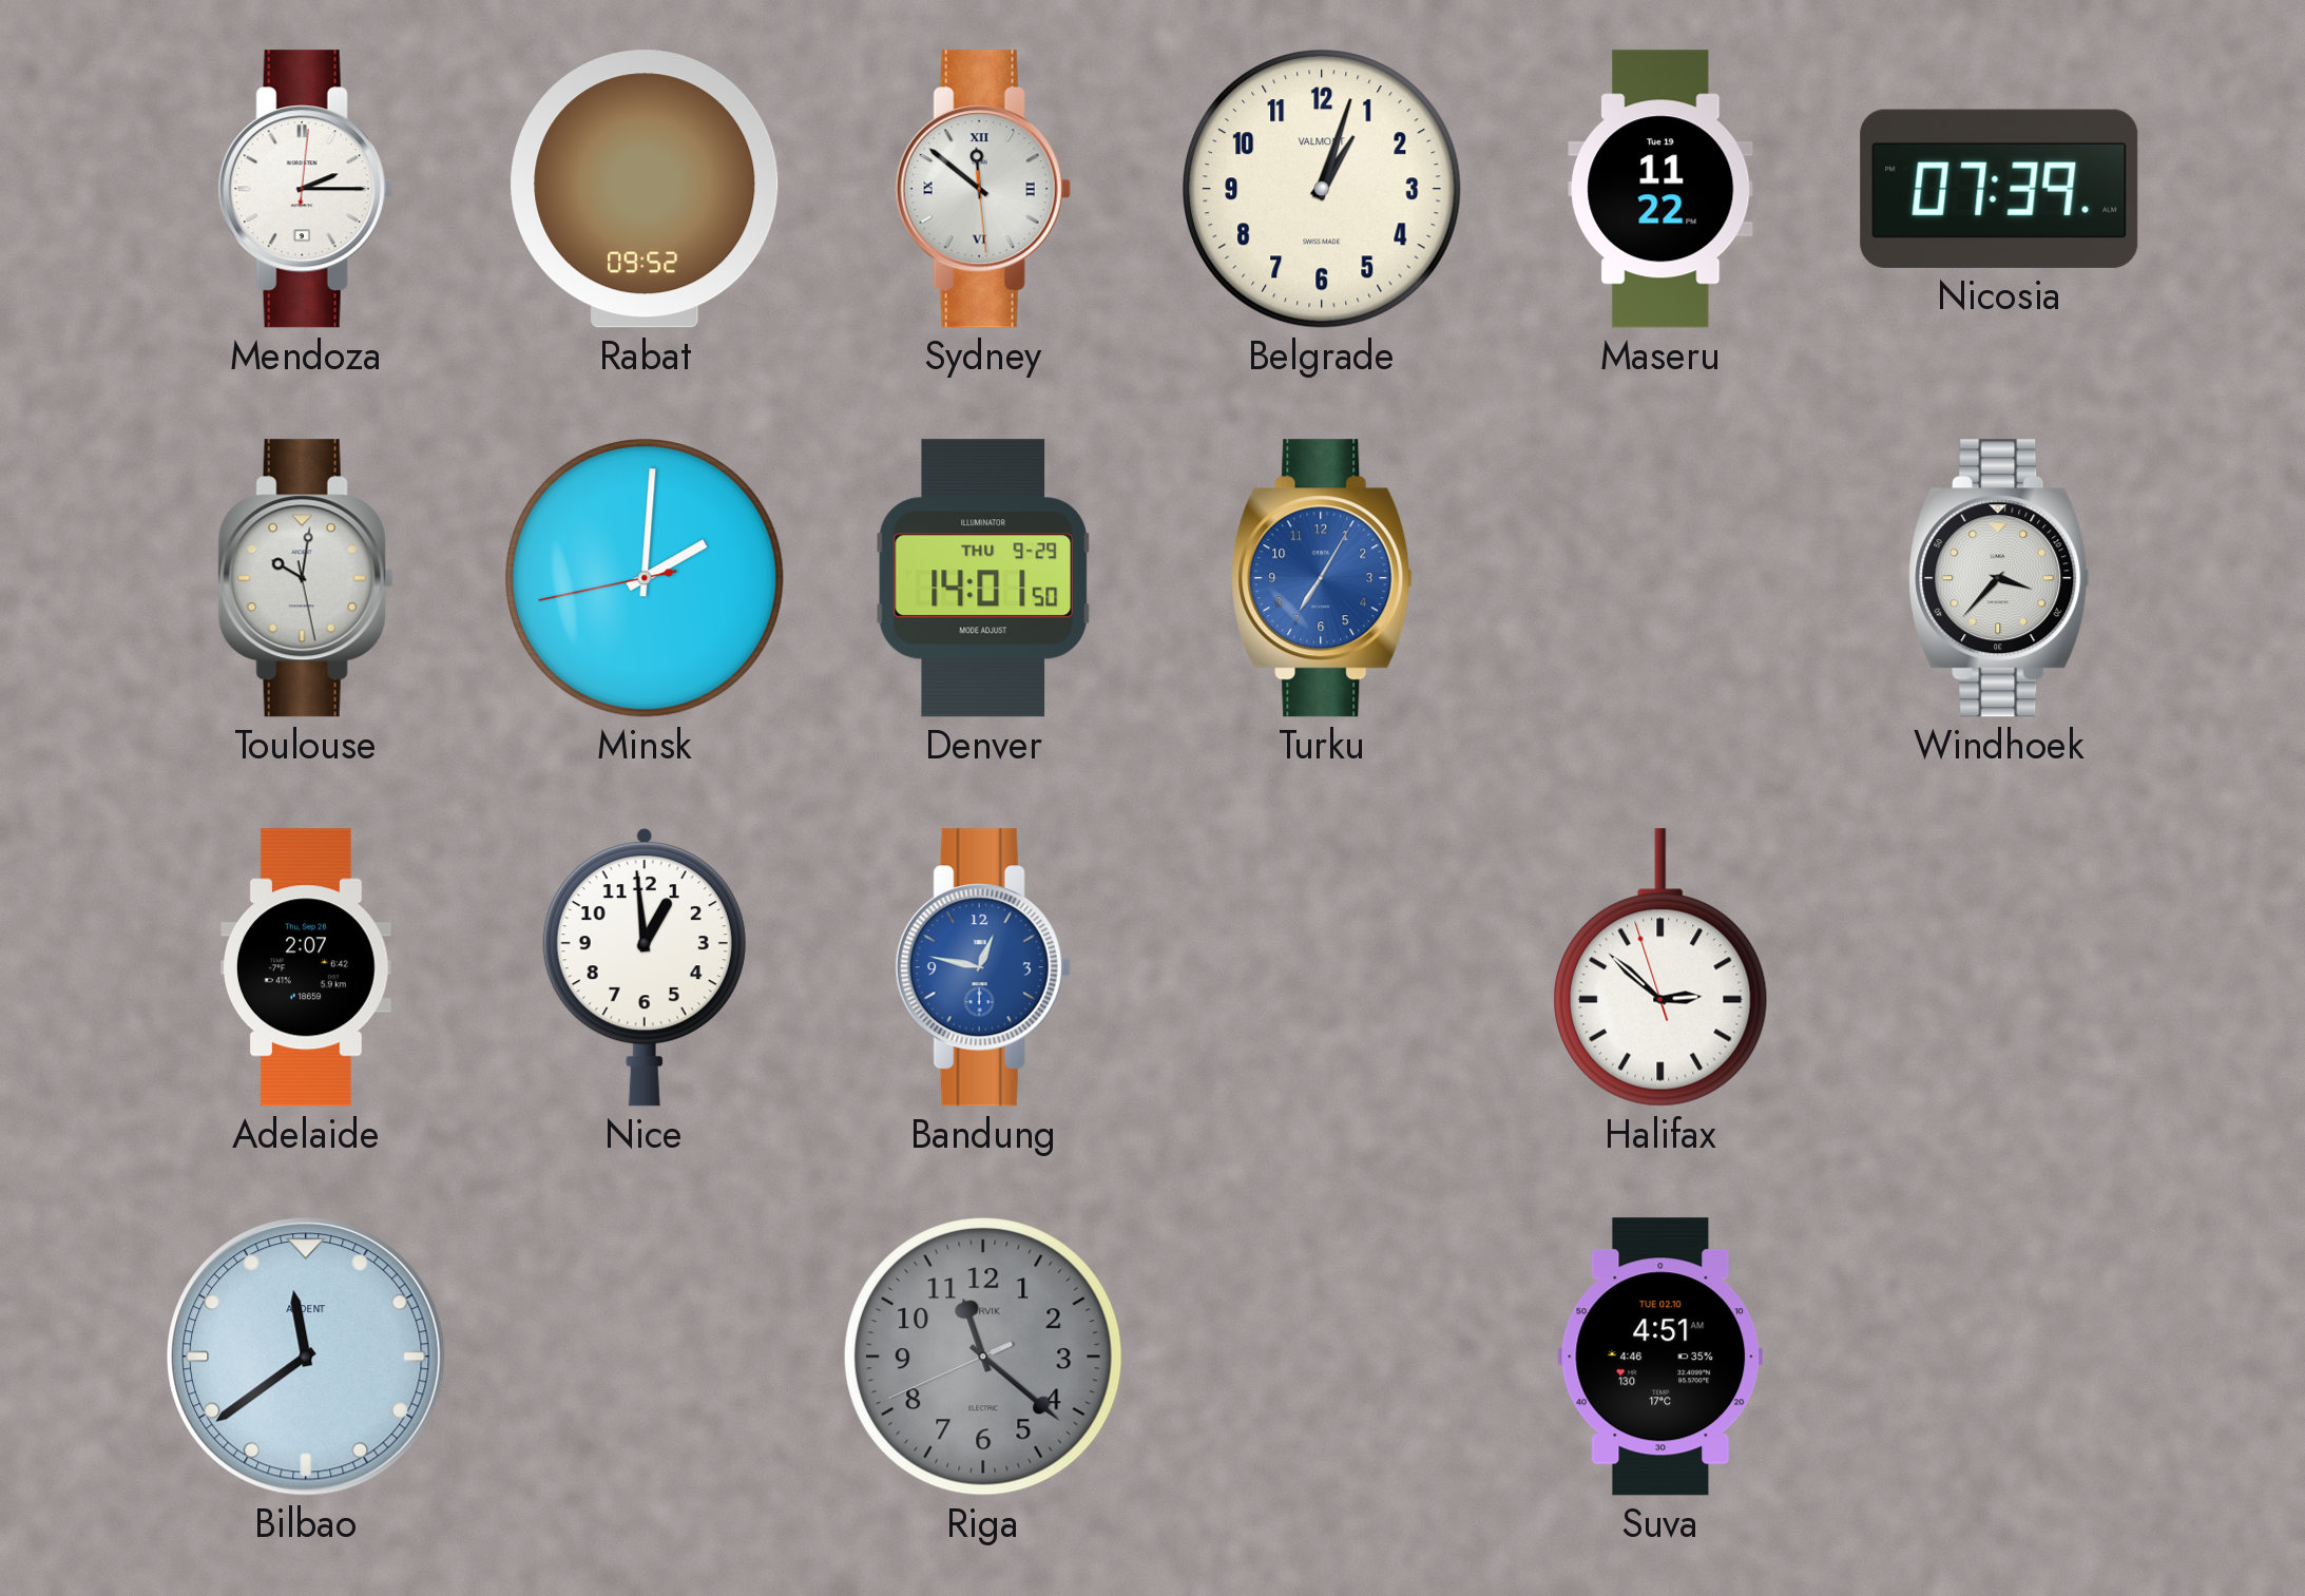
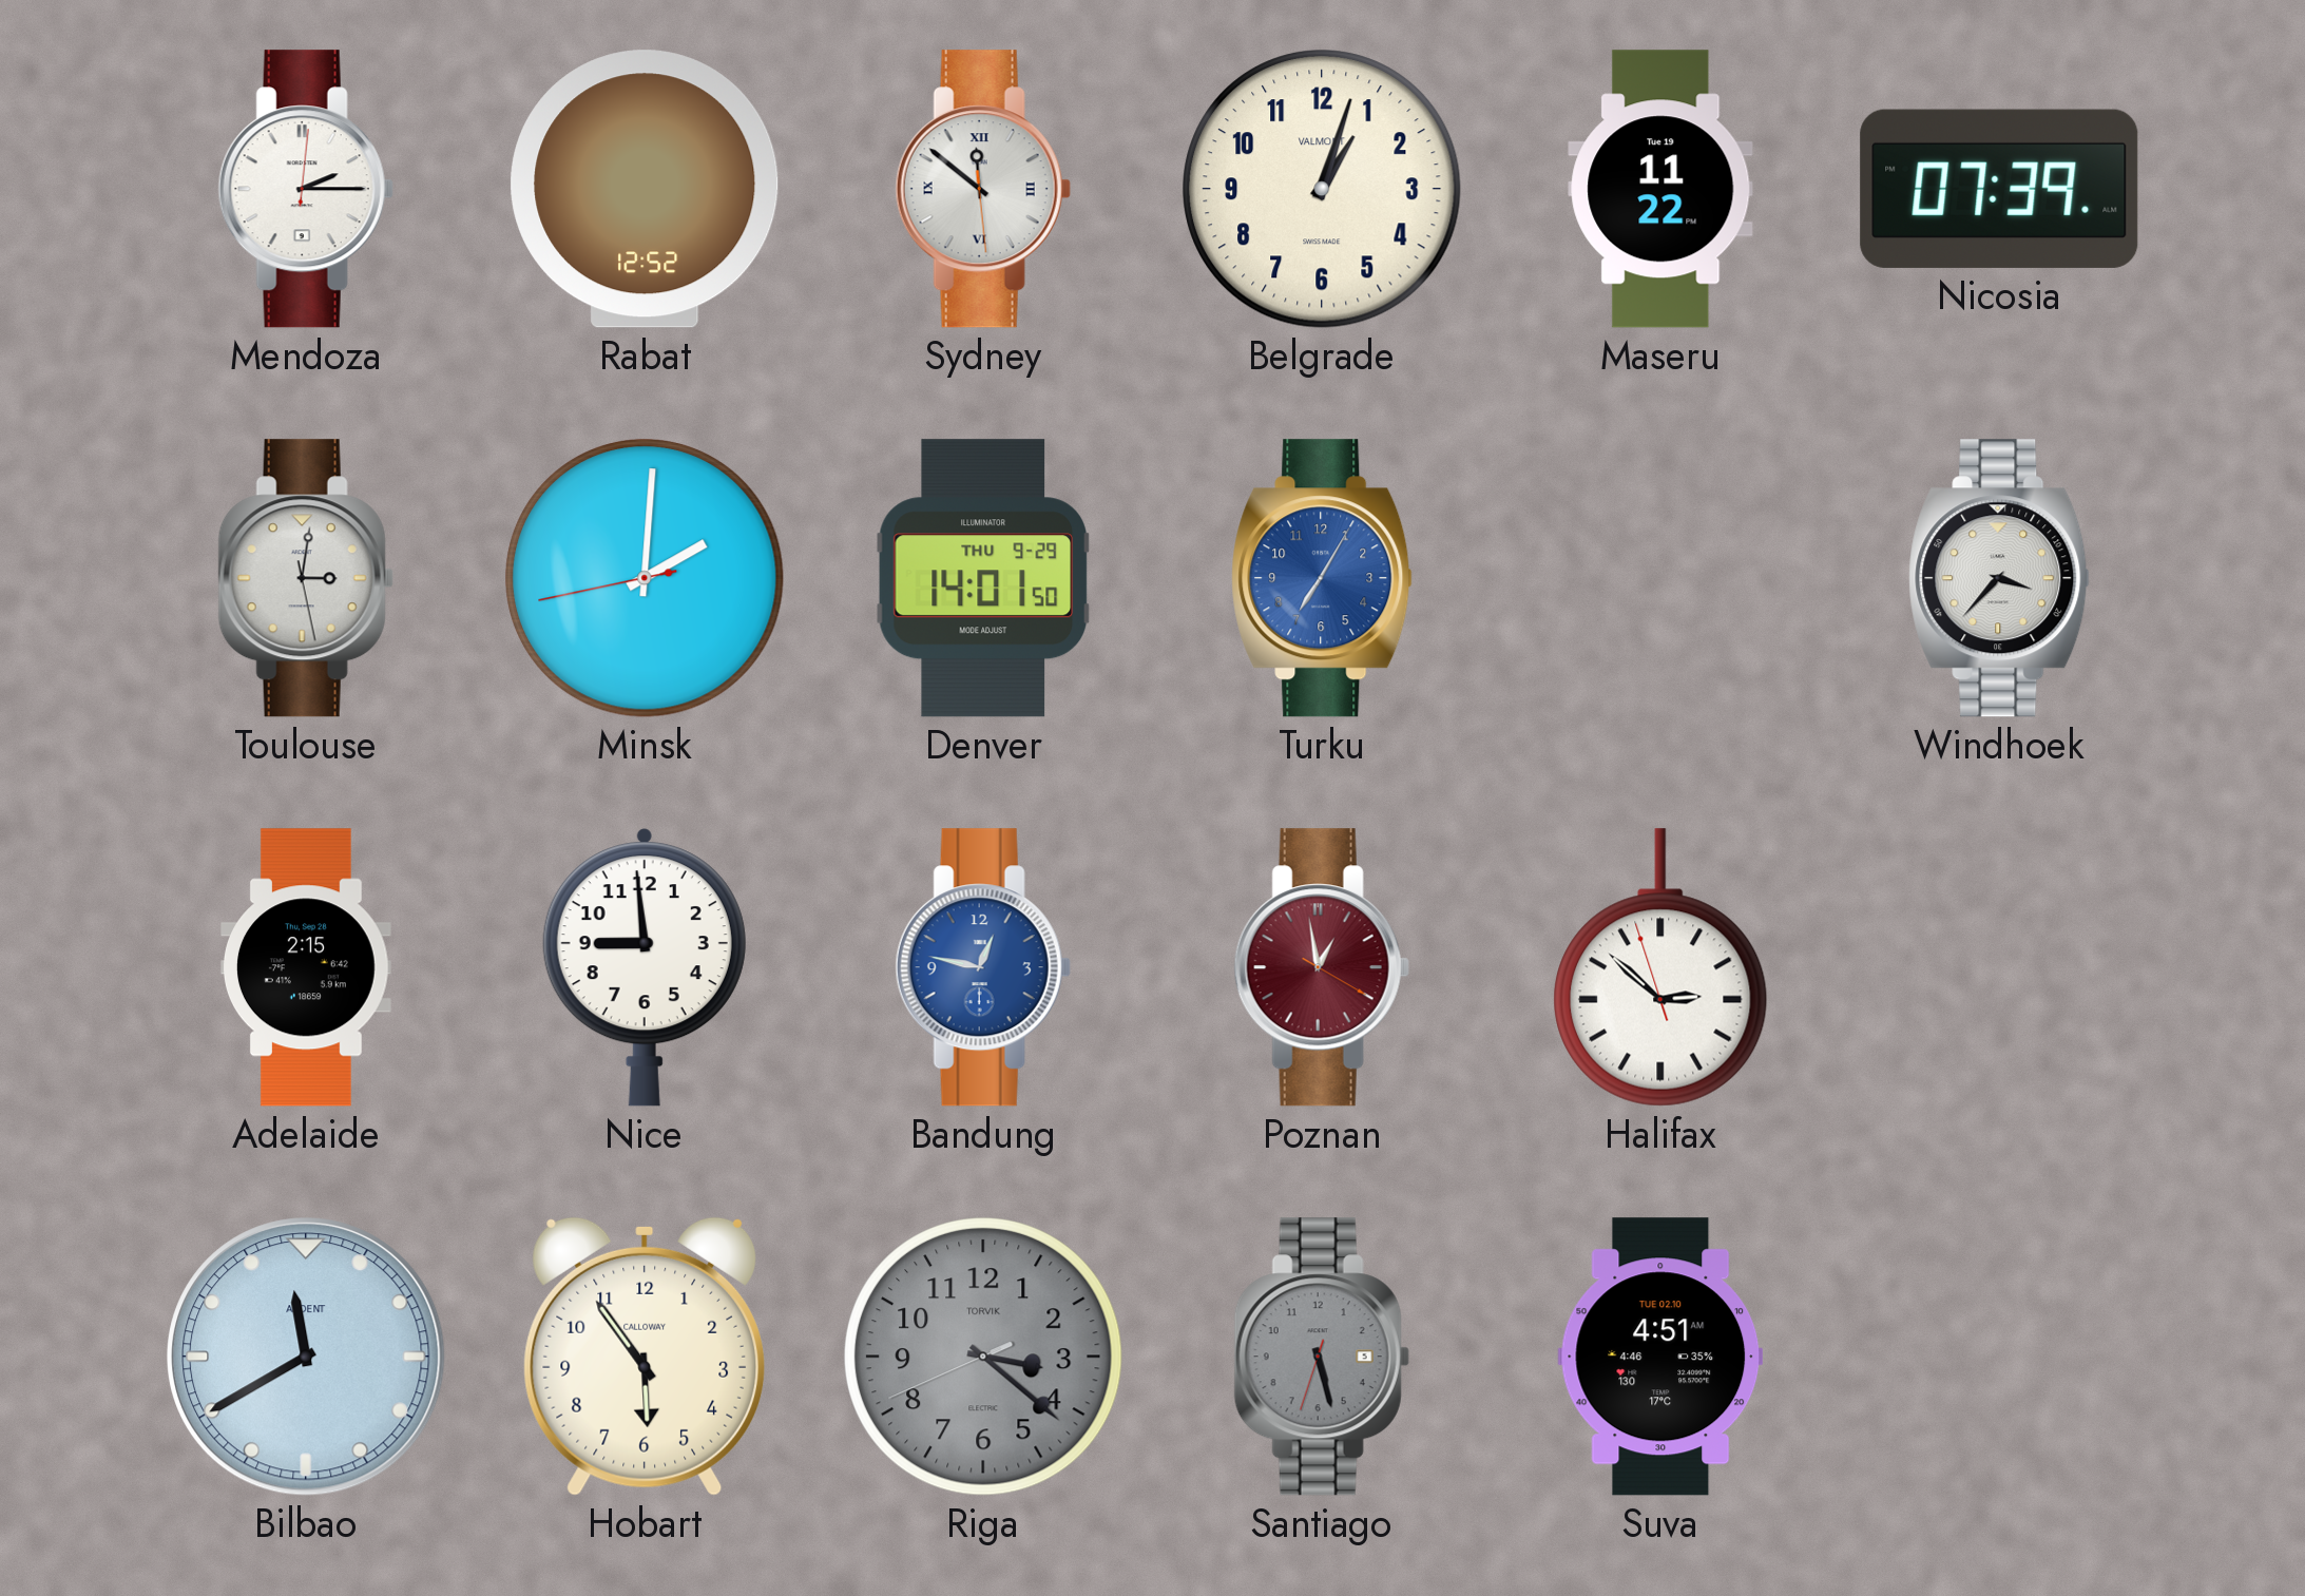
Rabat: 09:52 -> 12:52 (645, 189)
Toulouse: 10:01 -> 3:01 (306, 578)
Adelaide: 2:07 -> 2:15 (307, 967)
Nice: 12:59 -> 8:59 (645, 967)
Poznan: none -> 12:58 (1322, 967)
Bilbao: 11:39 -> 11:40 (306, 1357)
Hobart: none -> 5:54 (644, 1357)
Riga: 11:21 -> 3:21 (984, 1358)
Santiago: none -> 5:27 (1322, 1357)
